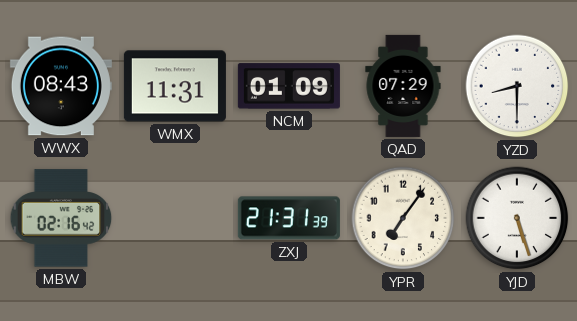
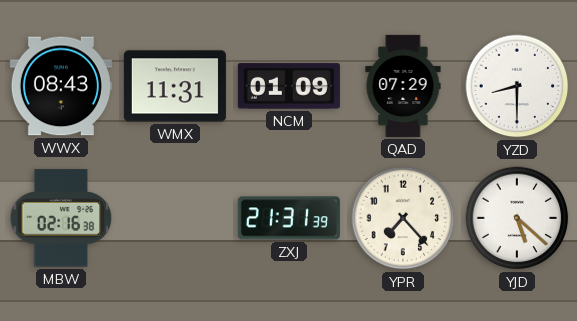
MBW: 02:16:42 -> 02:16:38 (61, 218)
YPR: 7:06 -> 7:23 (403, 218)
YJD: 5:27 -> 5:22 (517, 218)
